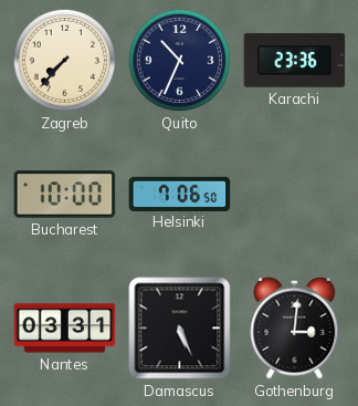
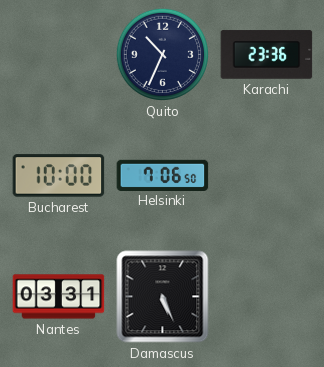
Zagreb: 7:37 -> none (64, 60)
Gothenburg: 3:01 -> none (295, 327)
